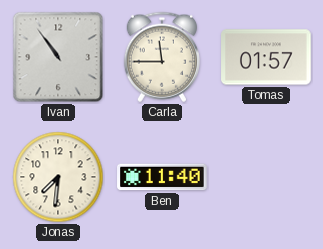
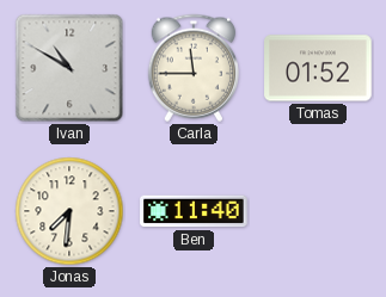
Ivan: 10:54 -> 10:50 (69, 68)
Tomas: 01:57 -> 01:52 (318, 68)
